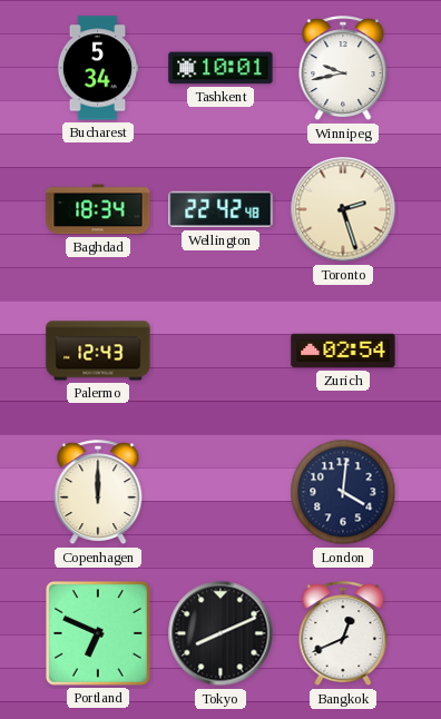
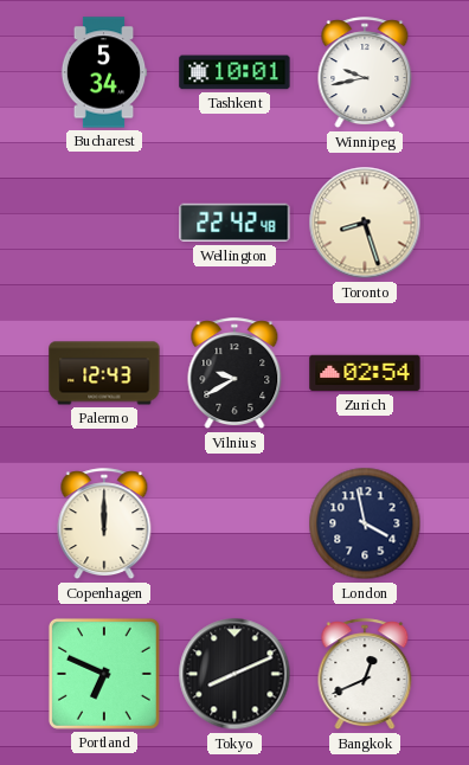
Baghdad: 18:34 -> none (98, 209)
Toronto: 2:27 -> 8:27 (365, 223)
Vilnius: none -> 9:40 (234, 374)
London: 4:01 -> 3:58 (365, 523)
